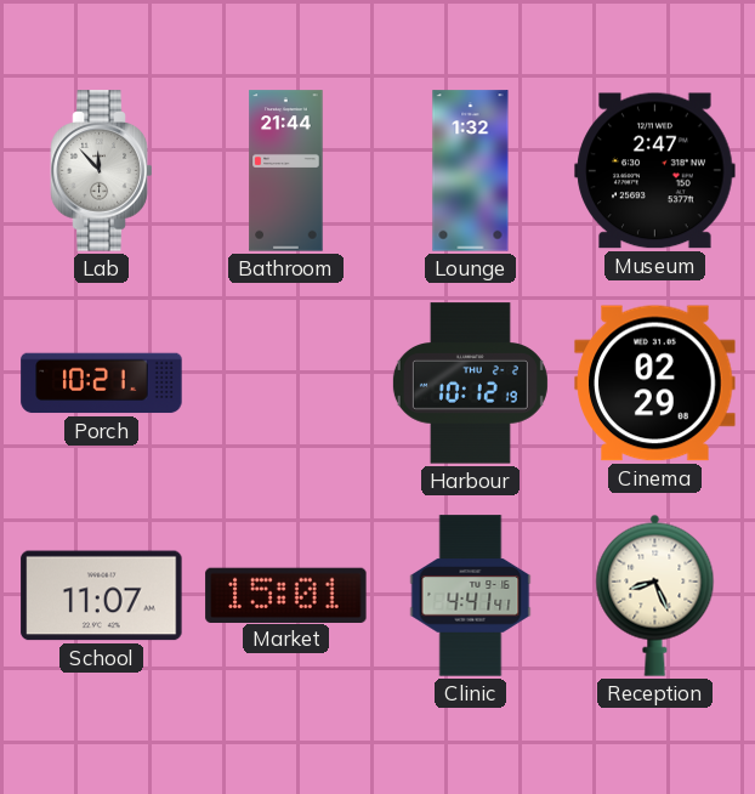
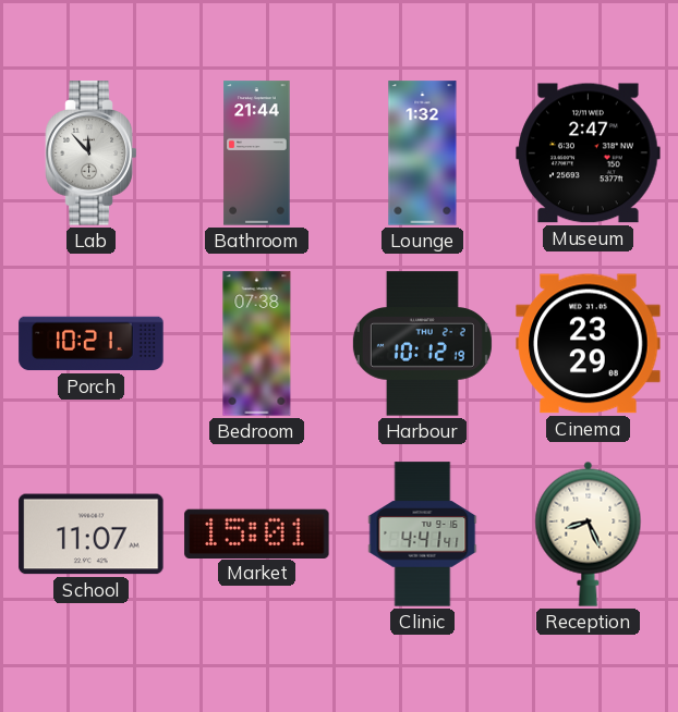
Bedroom: none -> 07:38 (257, 344)
Cinema: 02:29 -> 23:29 (589, 344)
